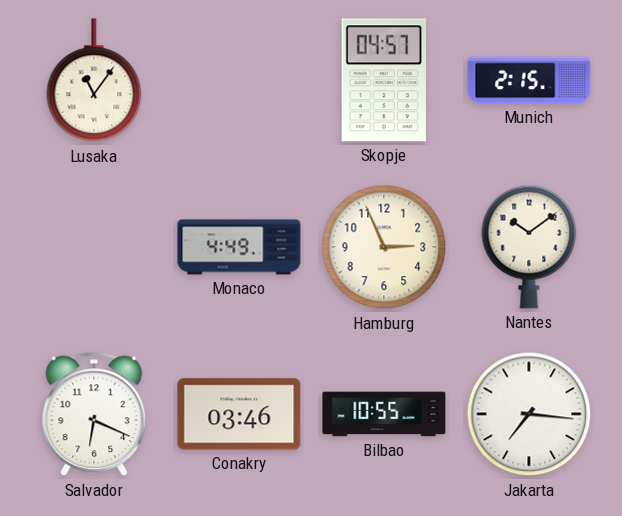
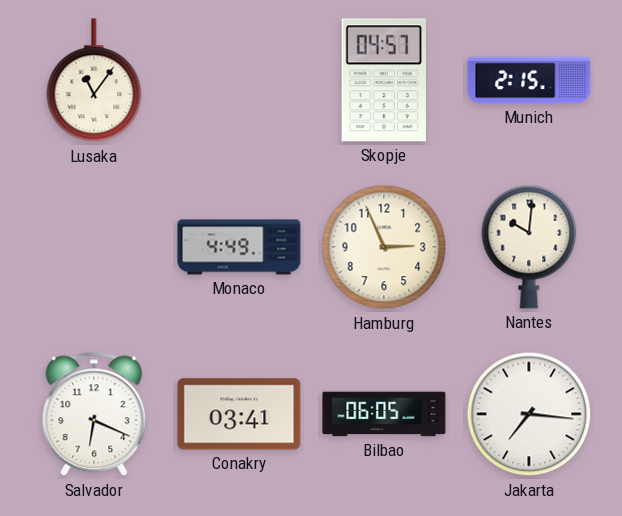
Nantes: 10:09 -> 10:01 (529, 247)
Conakry: 03:46 -> 03:41 (239, 414)
Bilbao: 10:55 -> 06:05 (384, 414)
